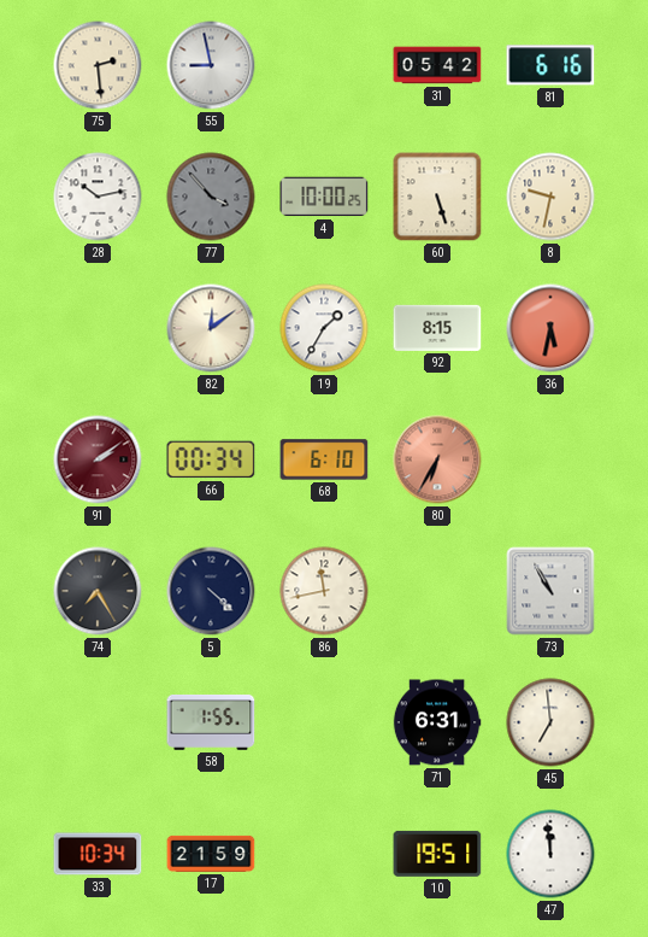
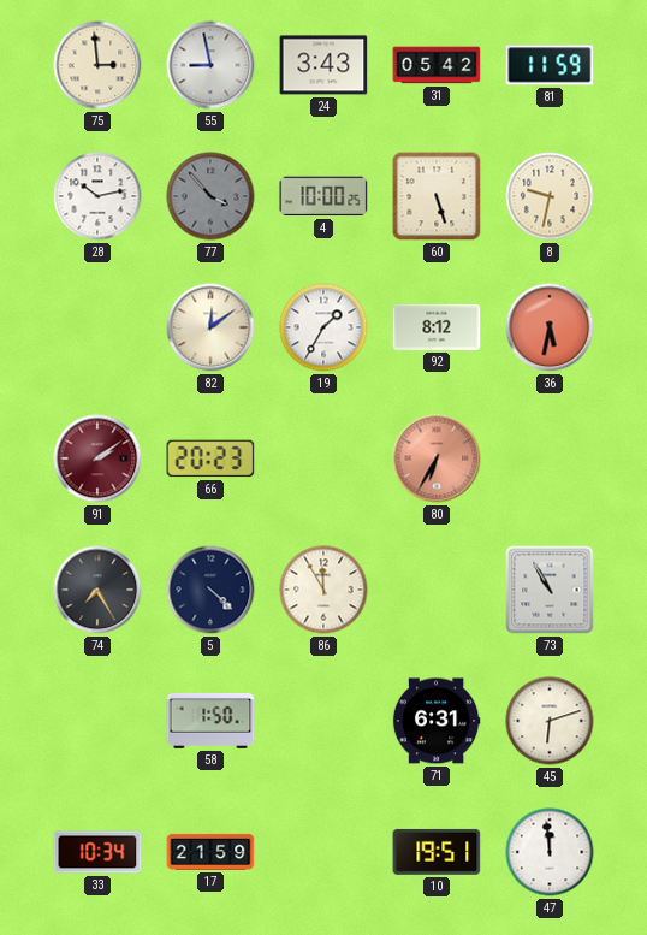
75: 2:29 -> 2:59 (97, 65)
24: none -> 3:43 (323, 65)
81: 6:16 -> 11:59 (550, 65)
92: 8:15 -> 8:12 (437, 327)
66: 00:34 -> 20:23 (210, 458)
68: 6:10 -> none (324, 459)
86: 11:43 -> 11:55 (323, 590)
58: 1:55 -> 1:50 (210, 721)
45: 6:59 -> 6:12 (550, 721)
